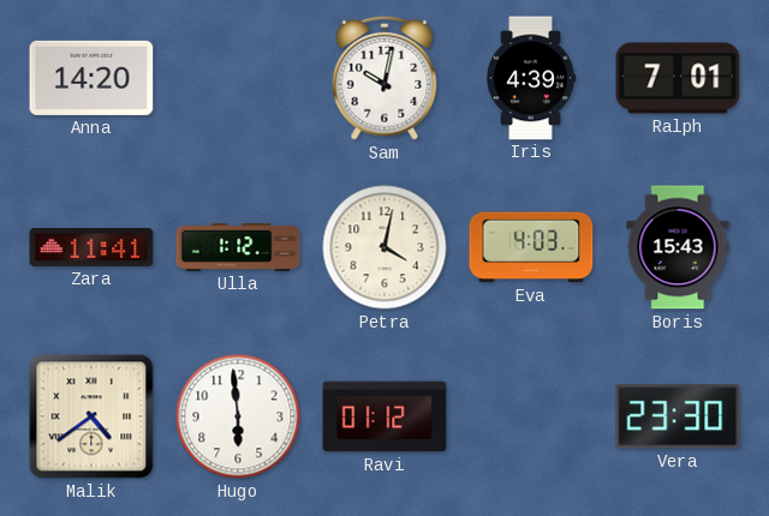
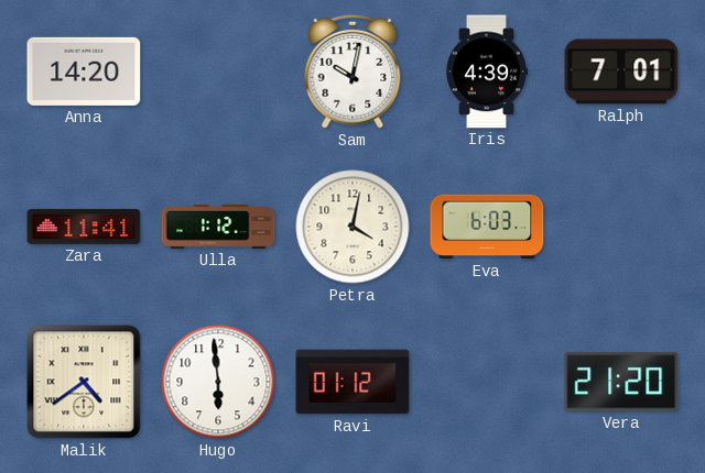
Eva: 4:03 -> 6:03 (487, 227)
Boris: 15:43 -> none (678, 247)
Vera: 23:30 -> 21:20 (621, 382)
